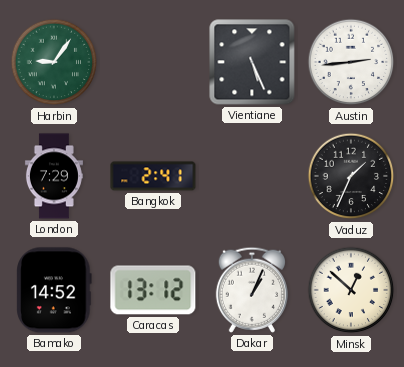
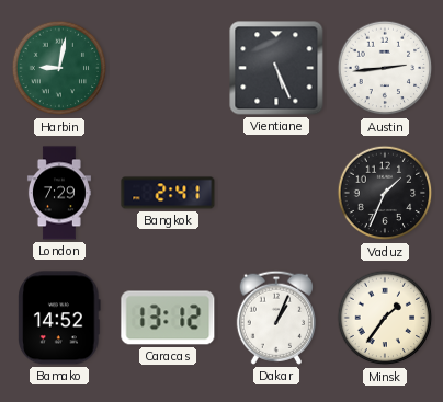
Harbin: 9:06 -> 9:02 (59, 68)
Minsk: 12:52 -> 1:36 (385, 318)
